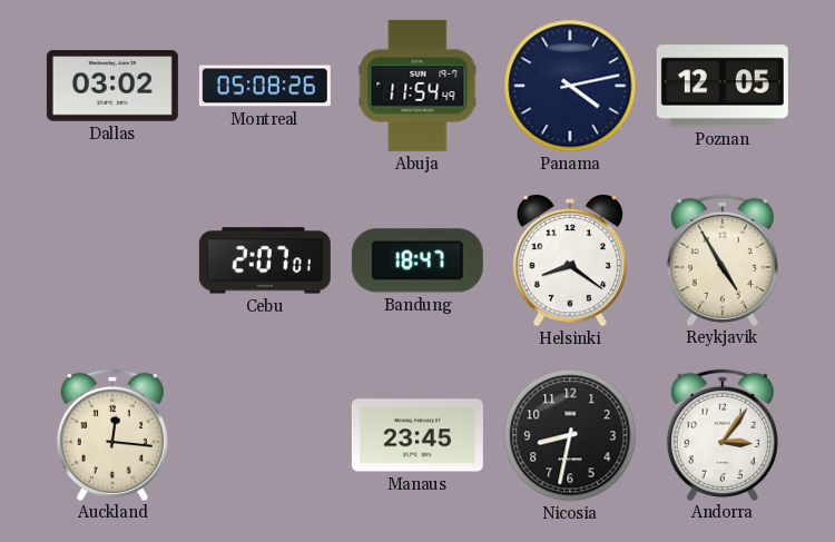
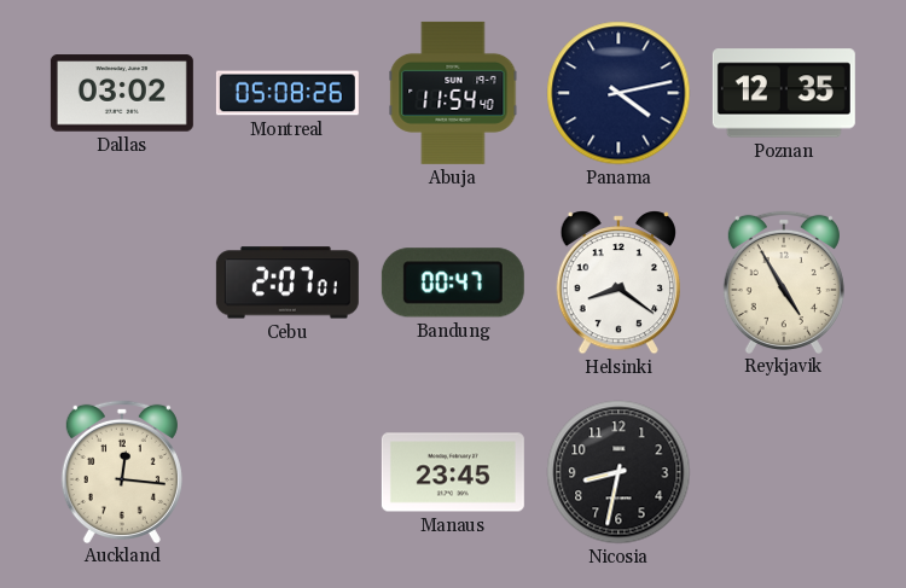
Abuja: 11:54:49 -> 11:54:40 (453, 93)
Poznan: 12:05 -> 12:35 (784, 93)
Bandung: 18:47 -> 00:47 (453, 283)
Andorra: 3:06 -> none (723, 434)
